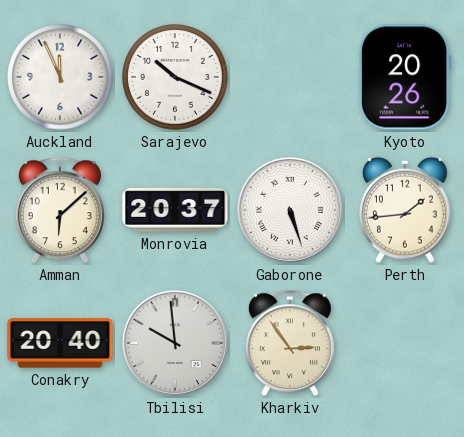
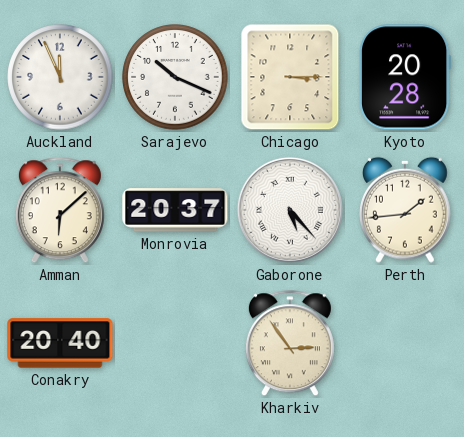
Chicago: none -> 3:15 (290, 77)
Kyoto: 20:26 -> 20:28 (405, 77)
Gaborone: 5:27 -> 5:23 (290, 210)
Tbilisi: 9:59 -> none (175, 343)
